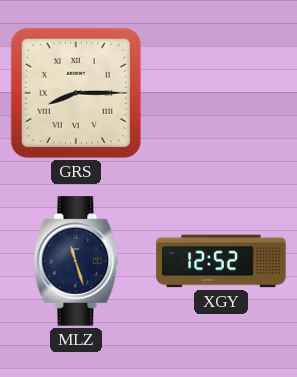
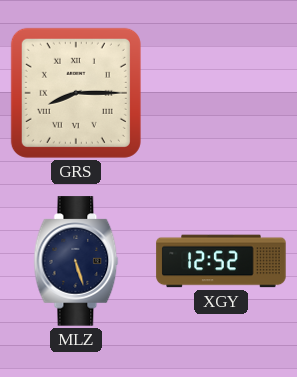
MLZ: 11:27 -> 5:27 (76, 261)
